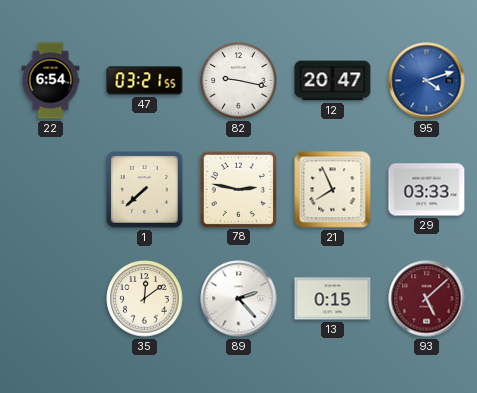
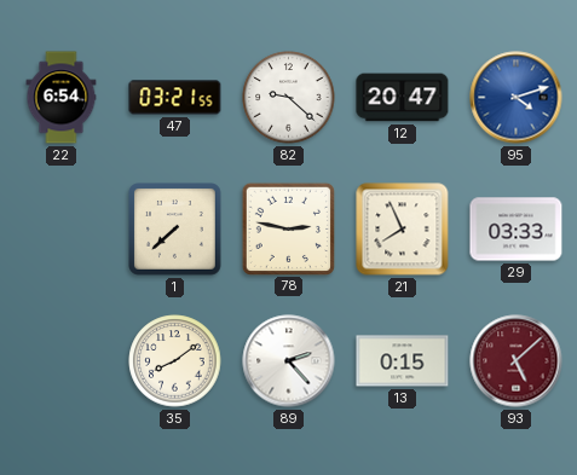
82: 9:17 -> 9:22 (289, 98)
35: 12:09 -> 8:09 (175, 361)
